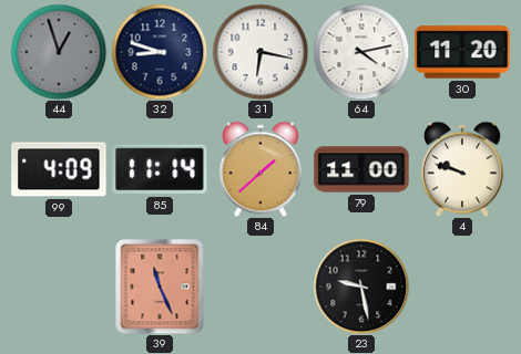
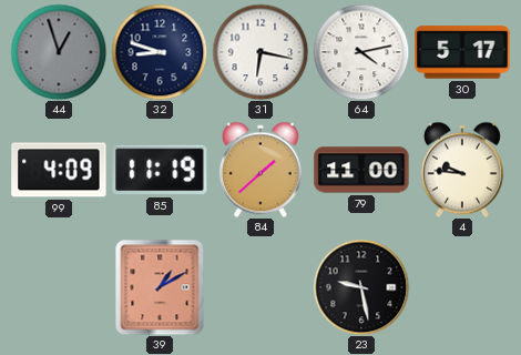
30: 11:20 -> 5:17 (462, 52)
85: 11:14 -> 11:19 (160, 170)
4: 9:48 -> 9:46 (462, 170)
39: 11:26 -> 1:10 (160, 287)
